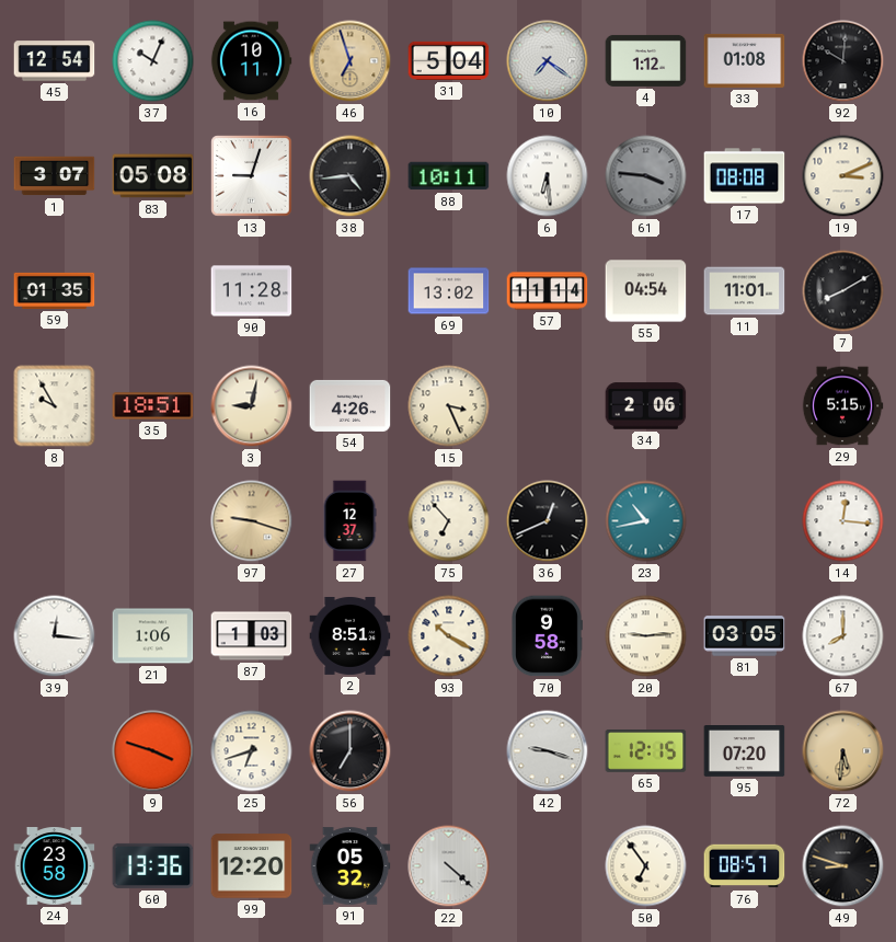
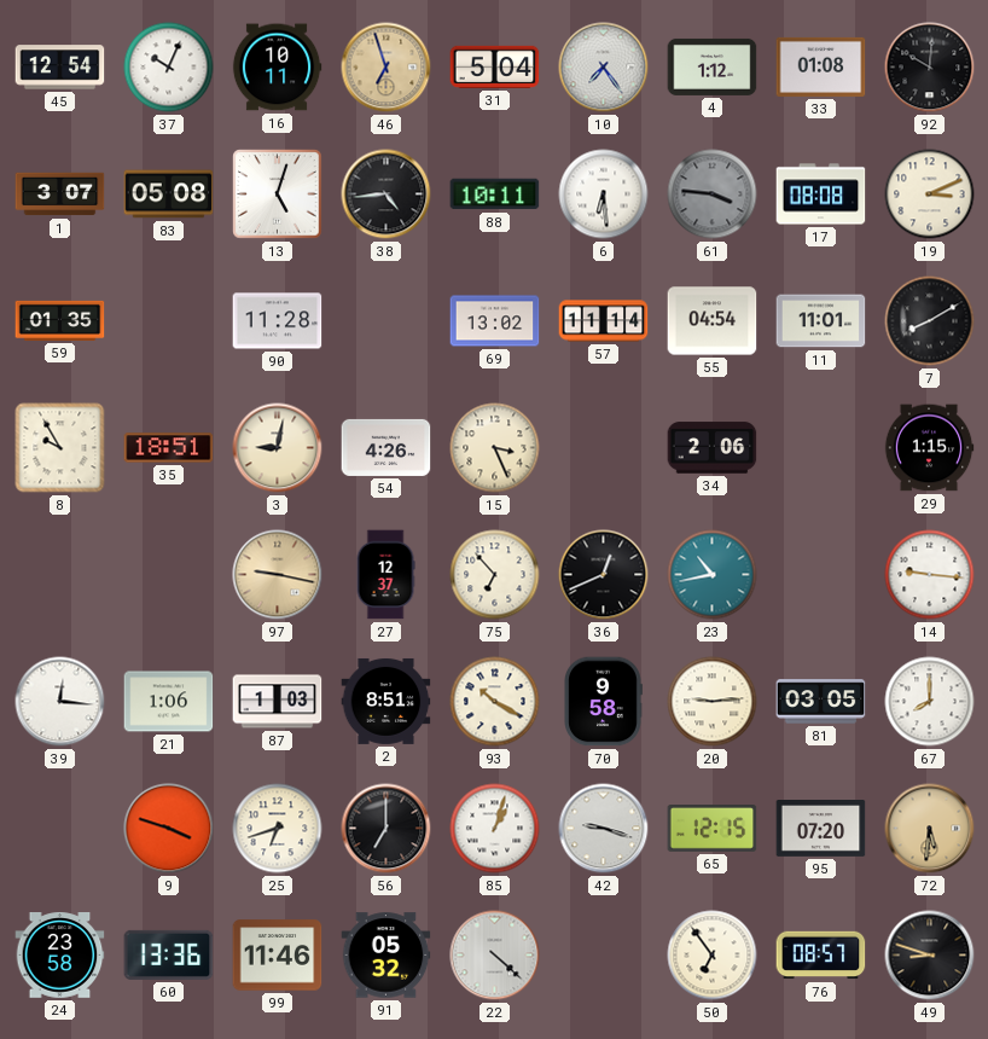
10: 7:21 -> 7:24 (604, 68)
13: 9:03 -> 5:03 (278, 195)
29: 5:15 -> 1:15 (929, 448)
97: 9:18 -> 9:17 (278, 575)
14: 12:16 -> 9:16 (930, 575)
85: none -> 1:03 (495, 829)
99: 12:20 -> 11:46 (278, 956)
